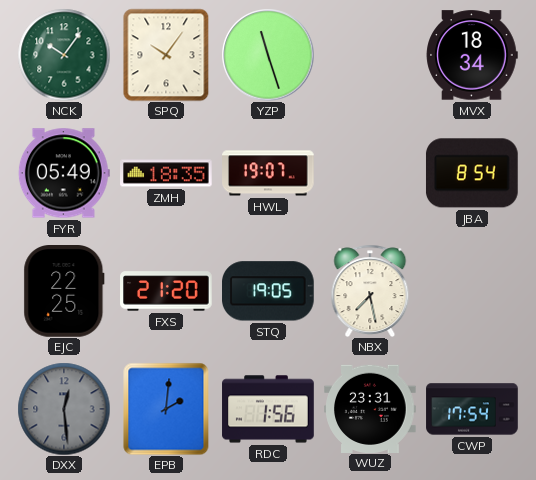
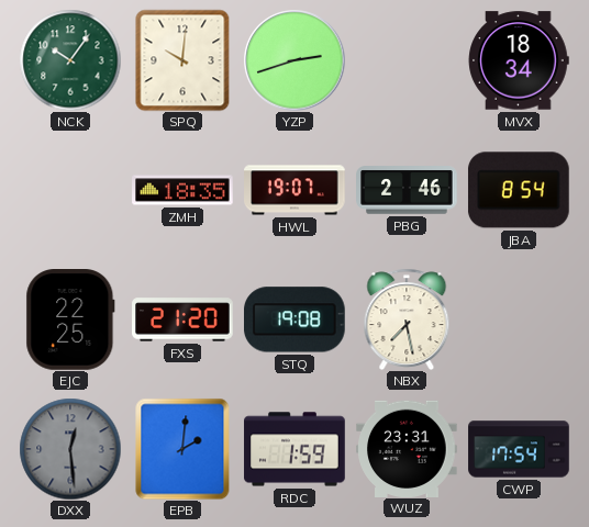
SPQ: 10:06 -> 10:01 (182, 60)
YZP: 11:27 -> 2:42 (294, 60)
FYR: 05:49 -> none (64, 173)
PBG: none -> 2:46 (407, 190)
STQ: 19:05 -> 19:08 (296, 319)
RDC: 1:56 -> 1:59 (294, 449)
